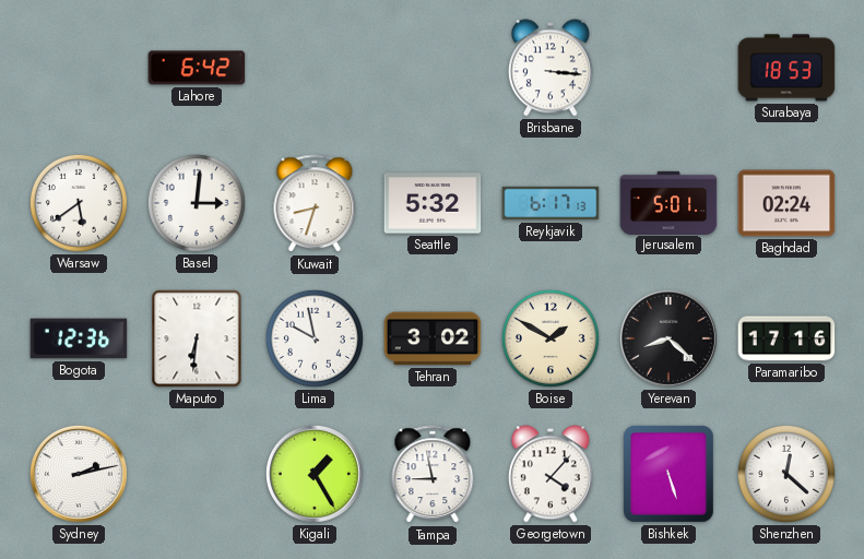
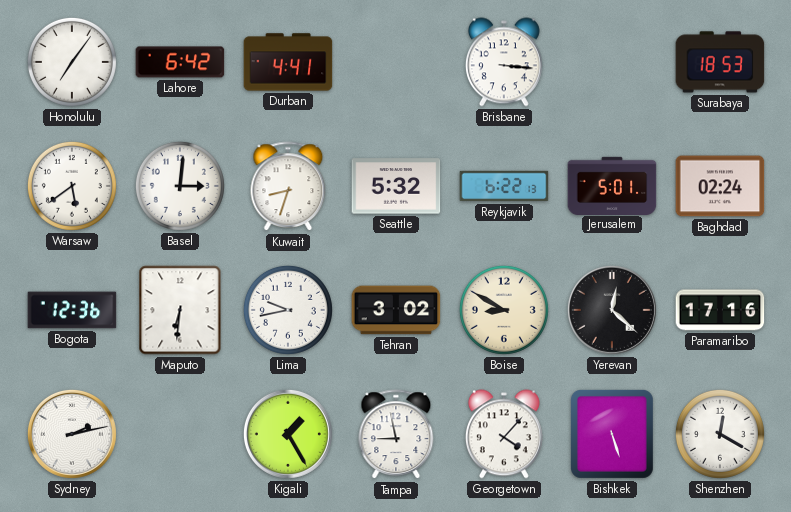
Honolulu: none -> 7:06 (72, 62)
Durban: none -> 4:41 (288, 62)
Reykjavik: 6:17 -> 6:22 (504, 186)
Lima: 9:58 -> 9:43 (288, 310)
Boise: 1:50 -> 8:50 (504, 310)
Yerevan: 8:22 -> 12:22 (612, 310)
Shenzhen: 12:22 -> 12:20 (720, 434)
